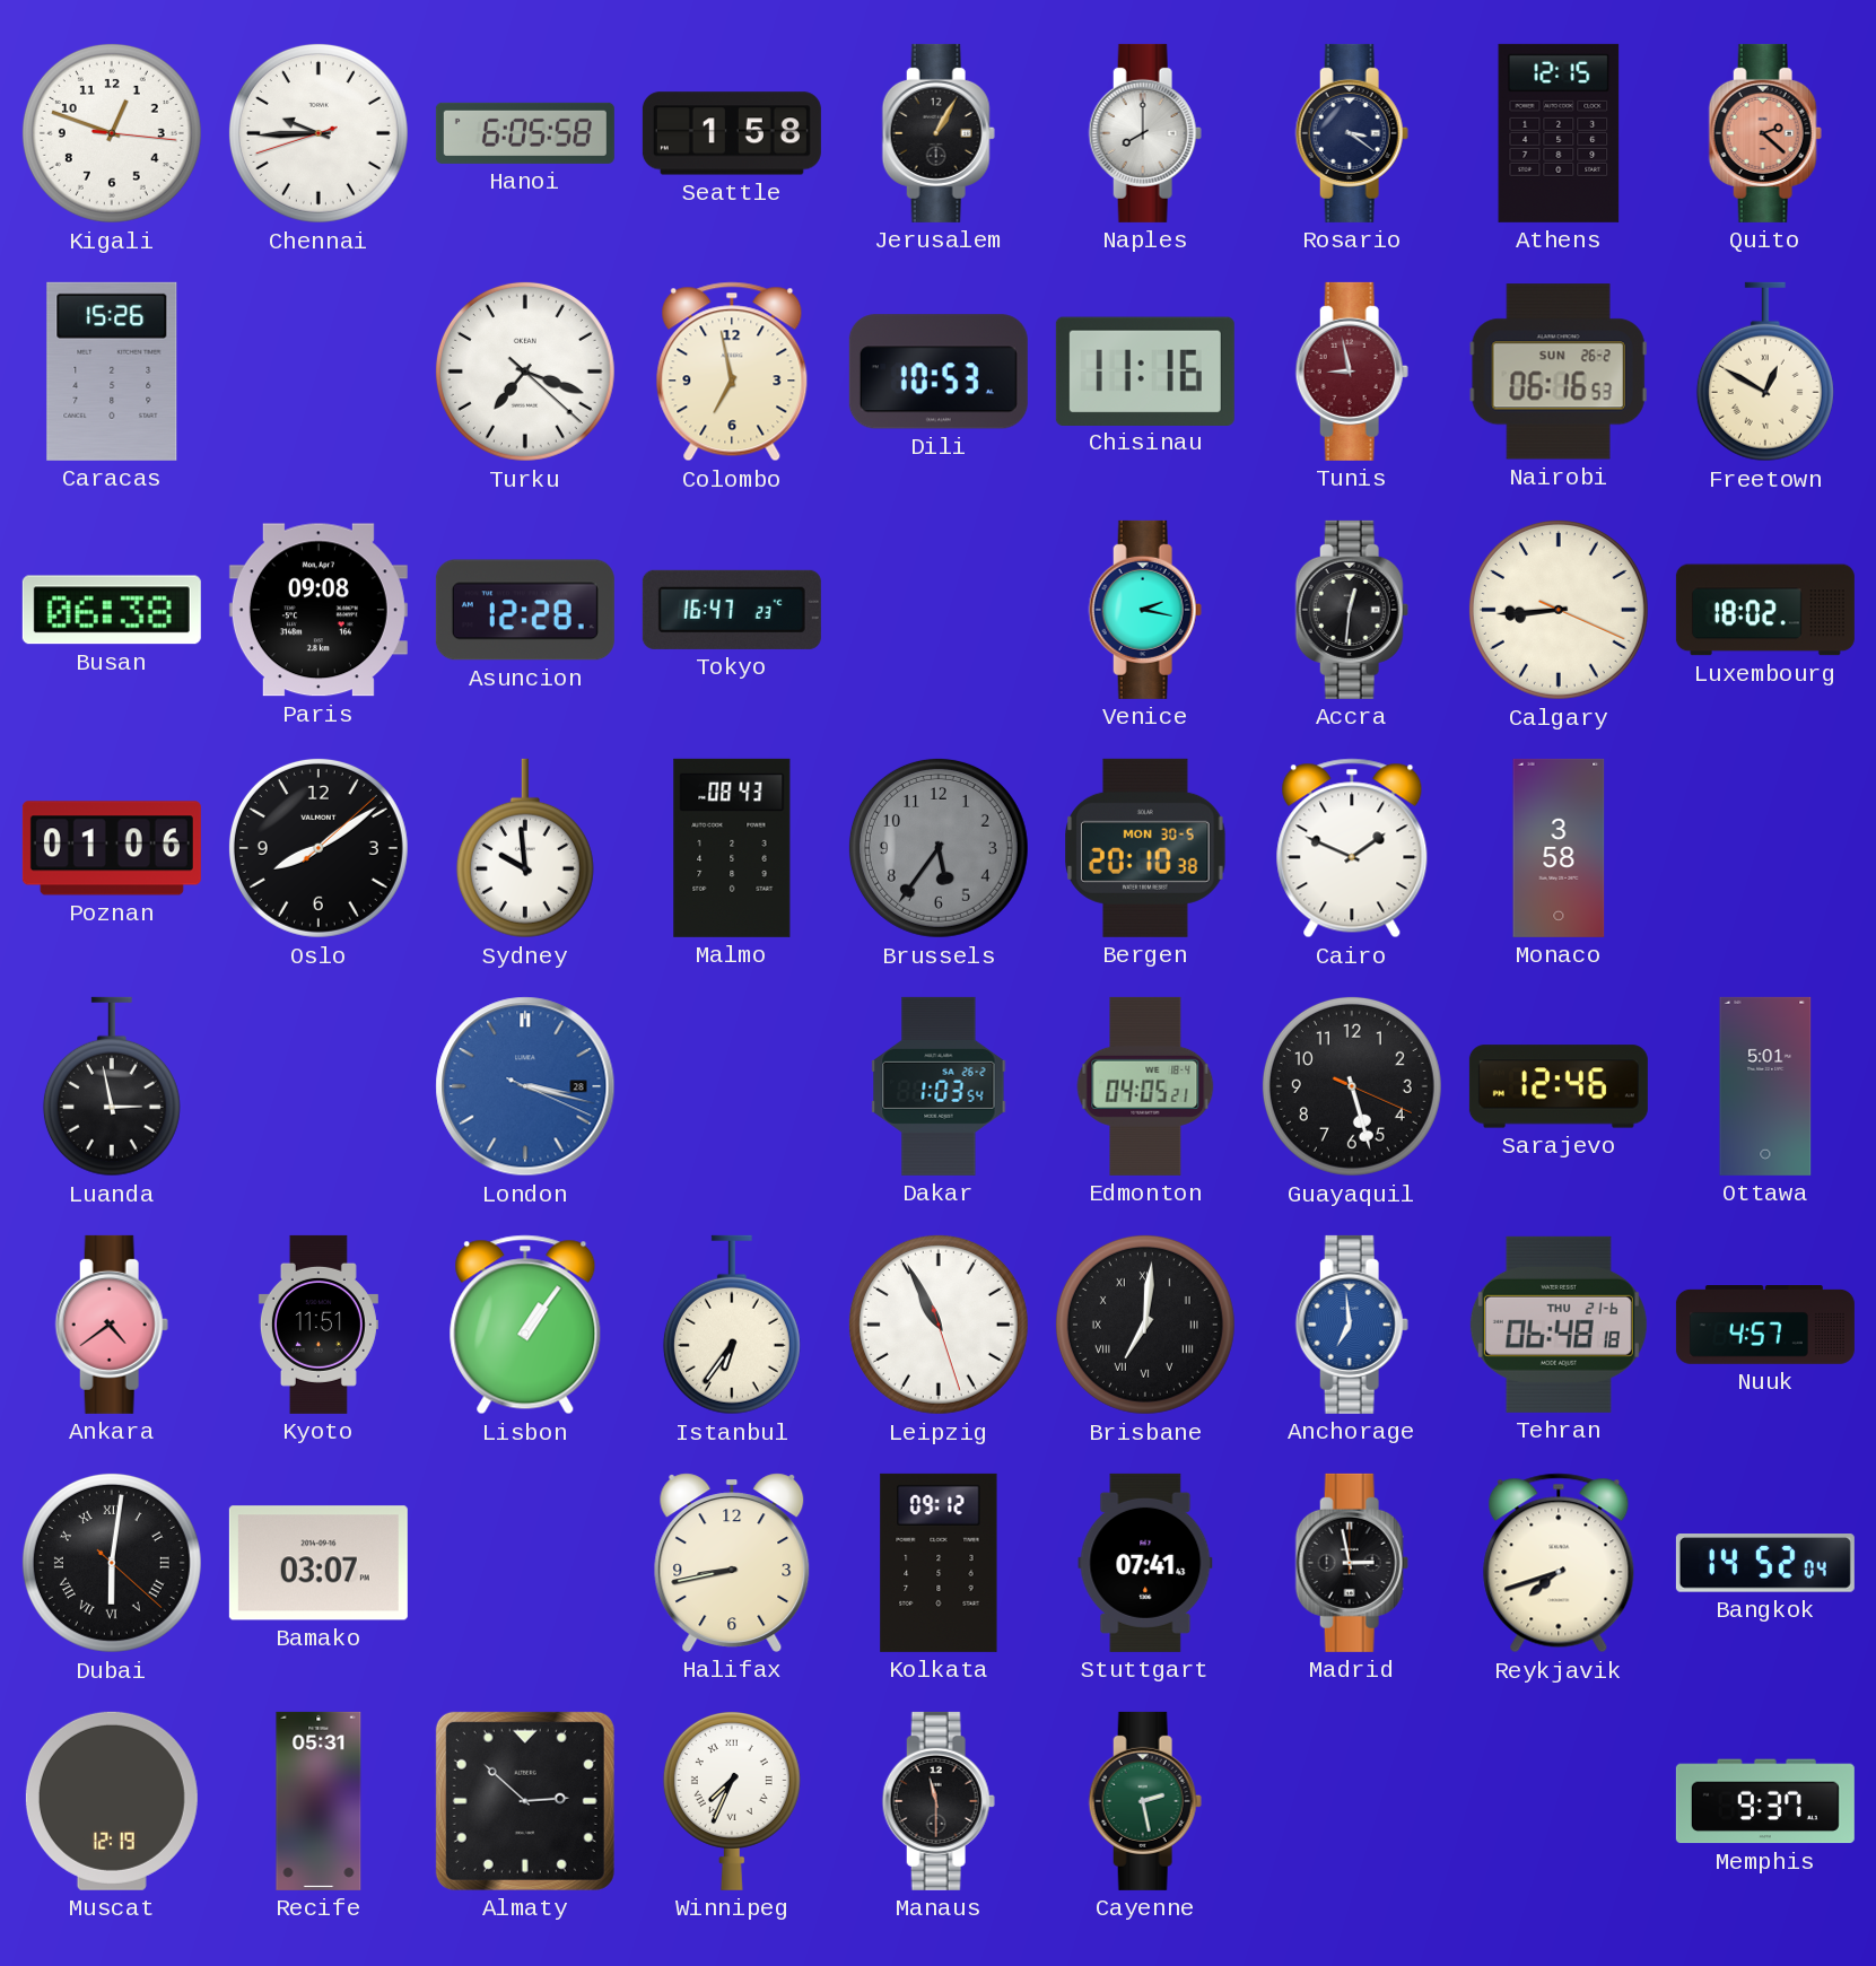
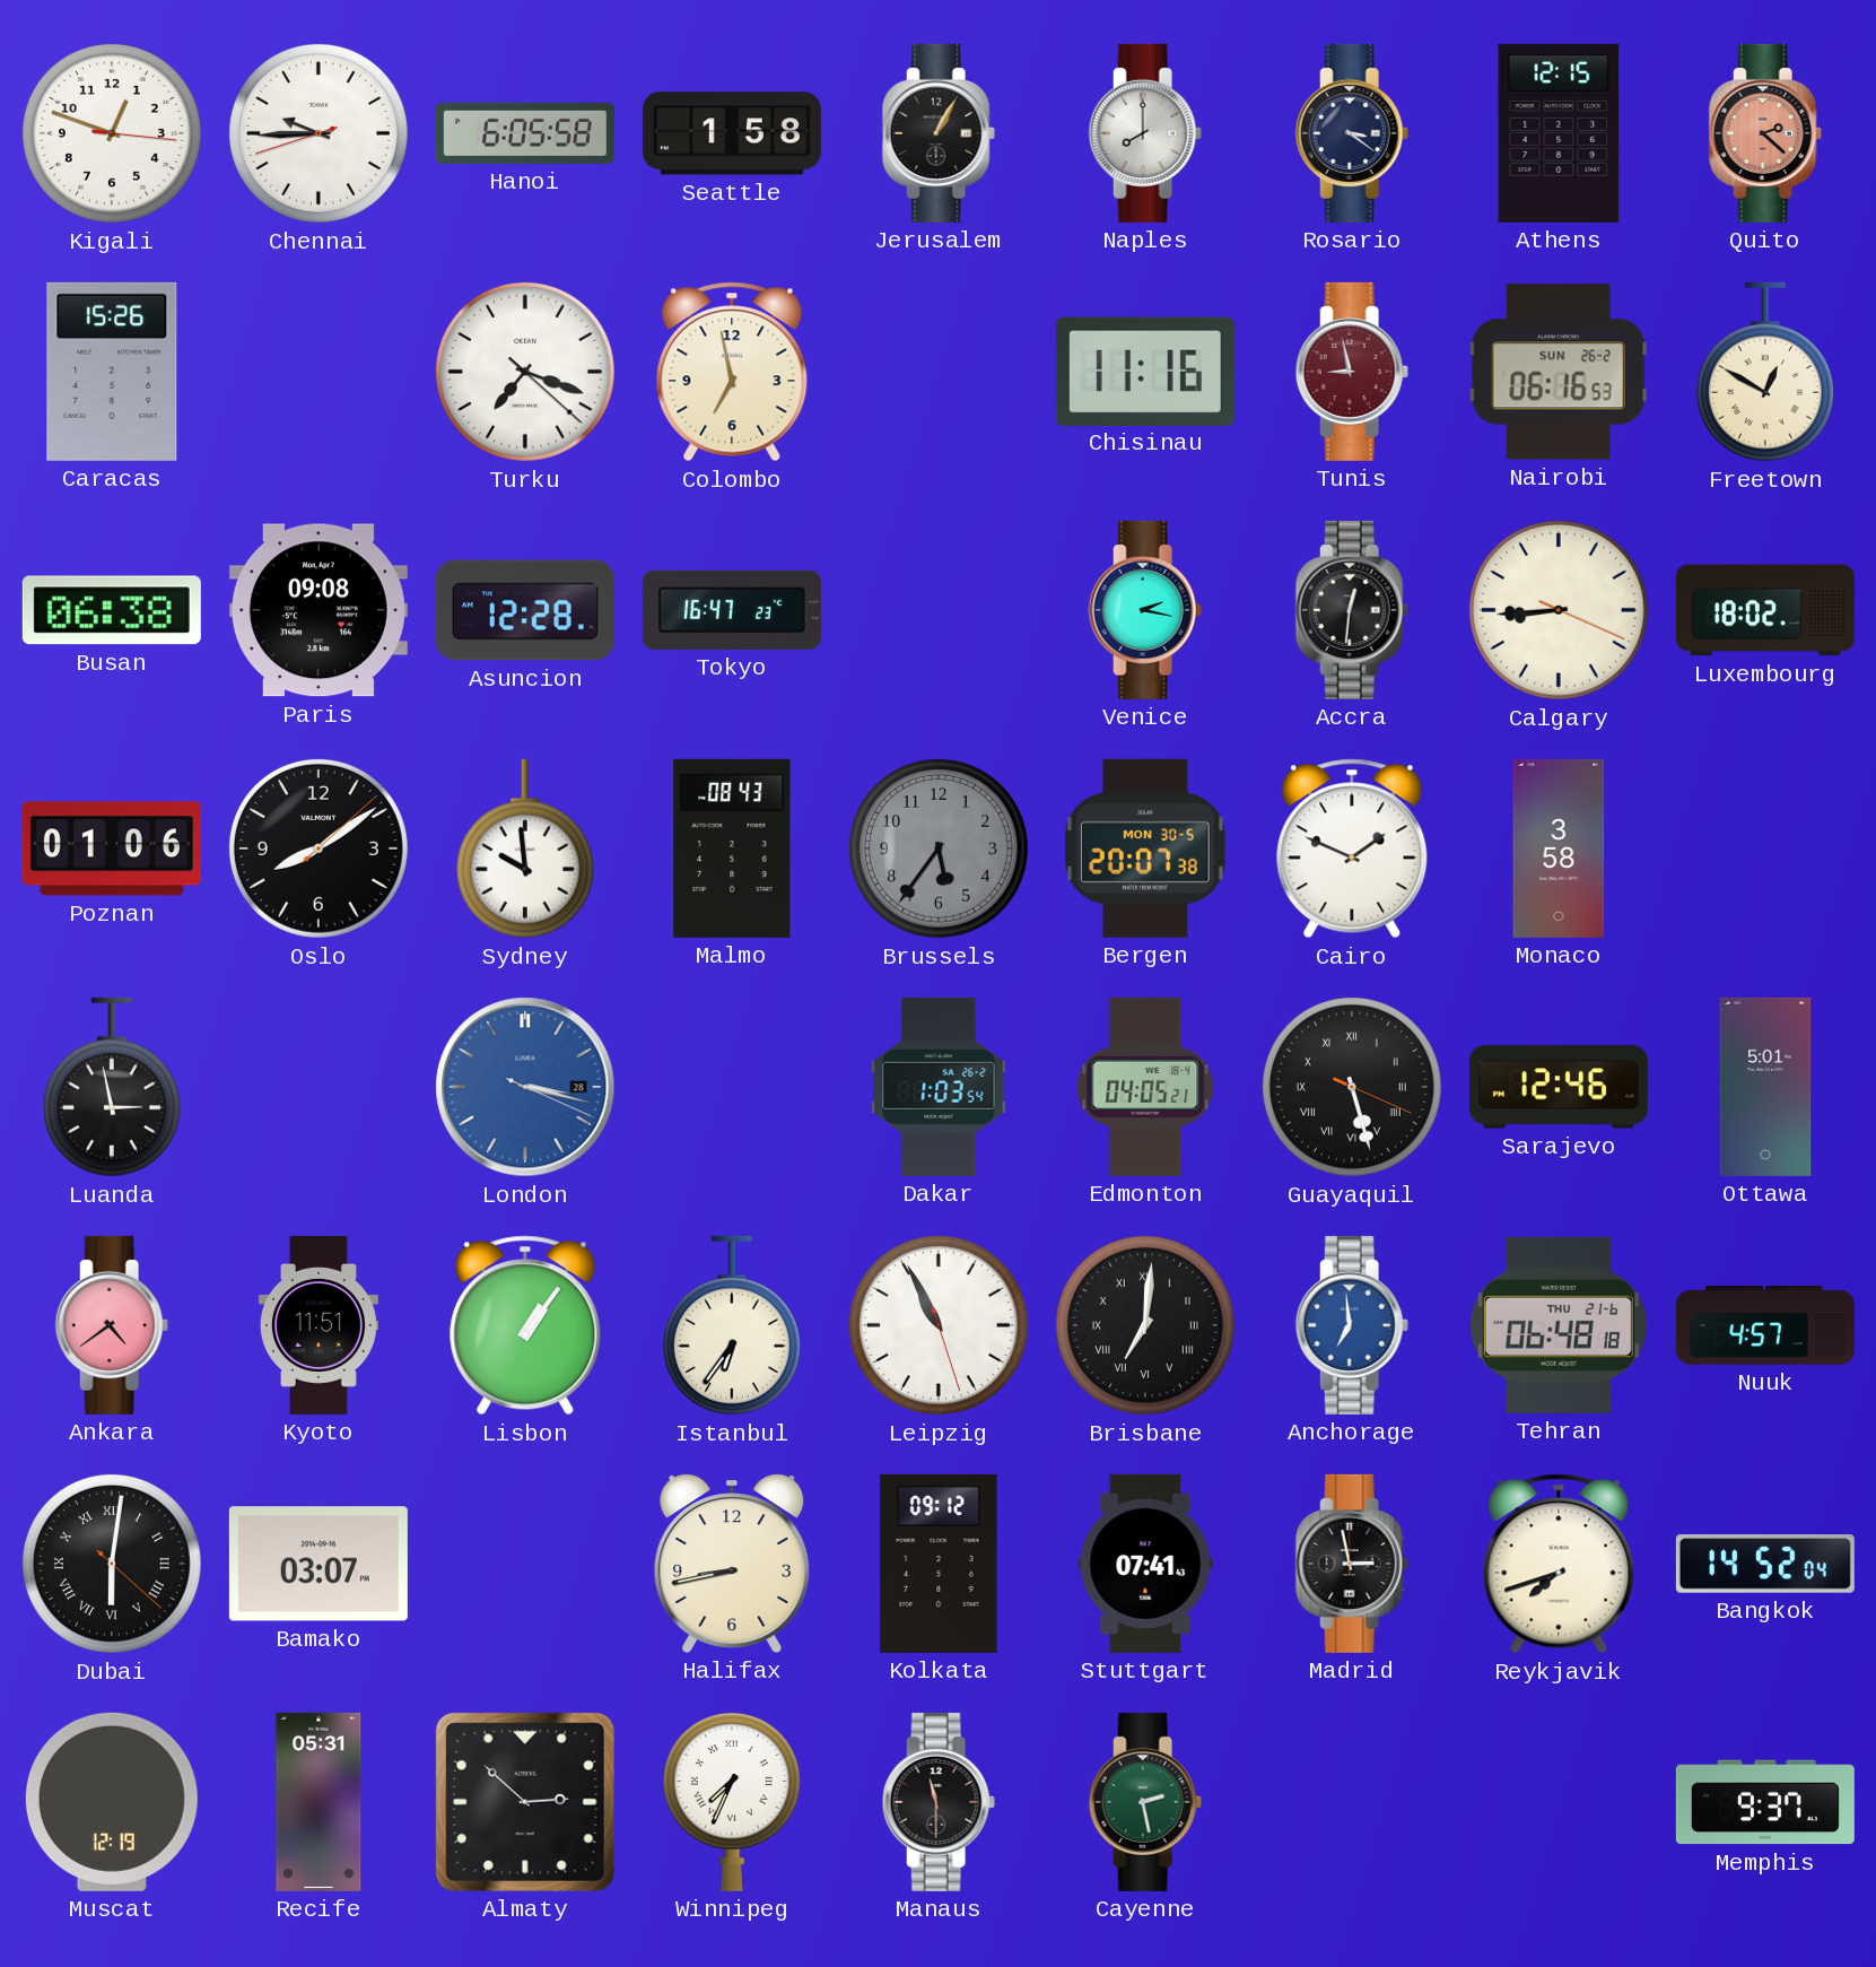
Dili: 10:53 -> none (939, 372)
Bergen: 20:10 -> 20:07 (1145, 848)
Guayaquil numerals: Arabic -> Roman (1352, 1087)
